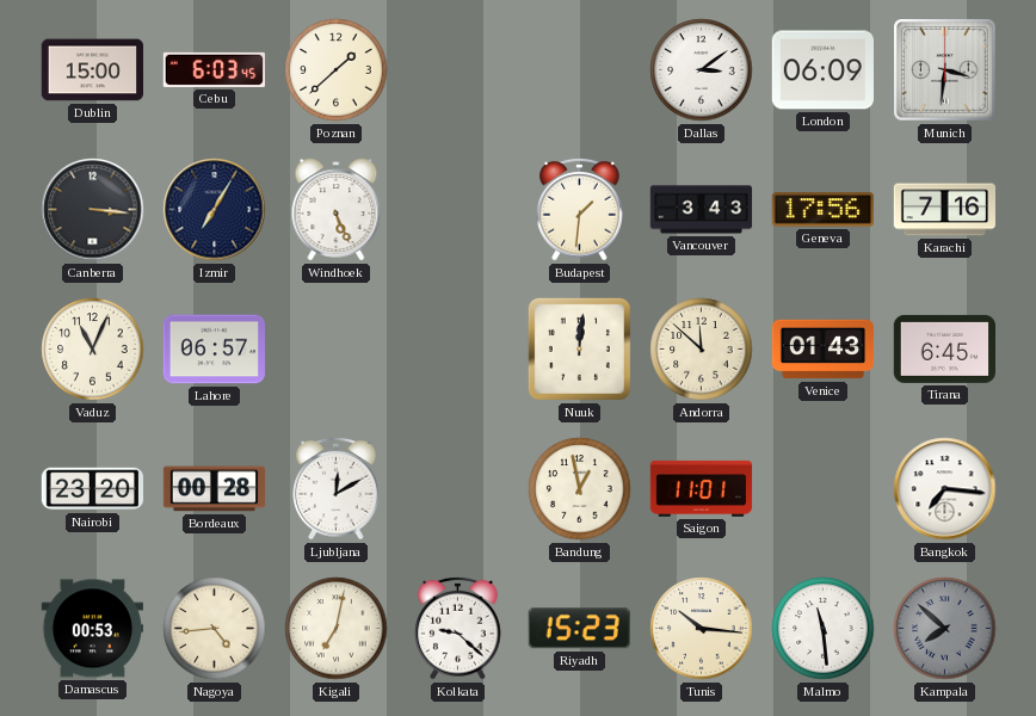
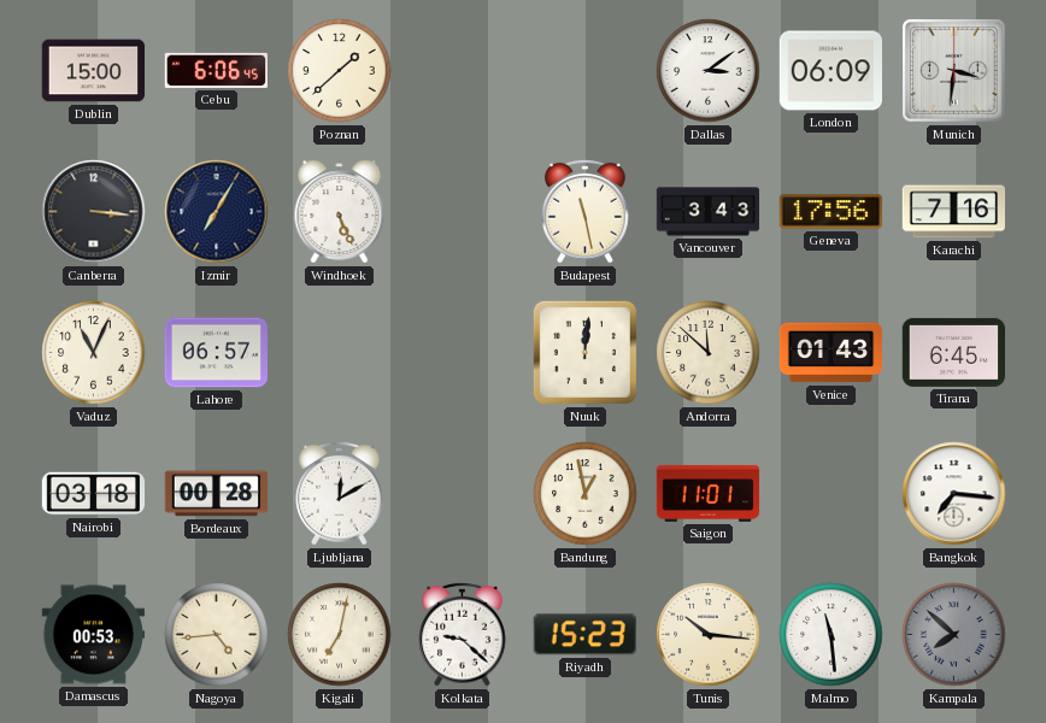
Cebu: 6:03 -> 6:06 (216, 70)
Budapest: 1:31 -> 11:28 (586, 211)
Nairobi: 23:20 -> 03:18 (94, 494)
